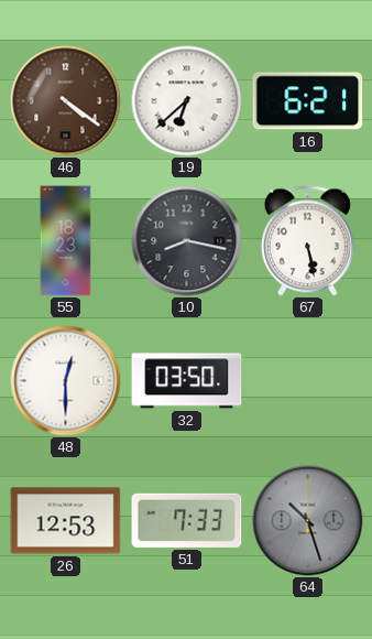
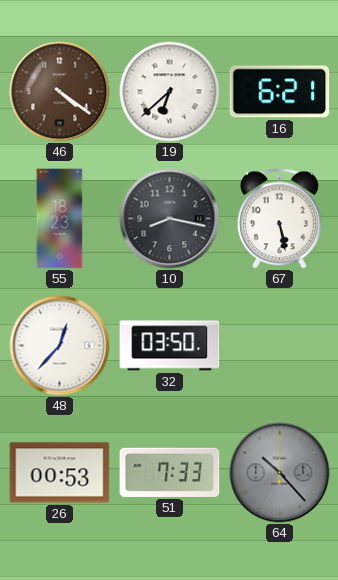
48: 12:30 -> 12:37 (60, 346)
26: 12:53 -> 00:53 (60, 473)
64: 10:27 -> 10:23 (280, 473)
